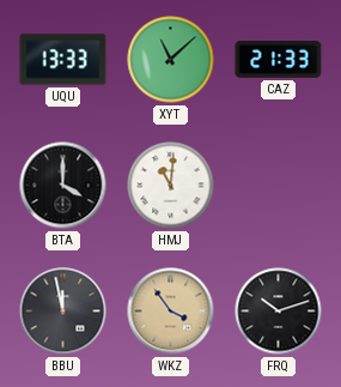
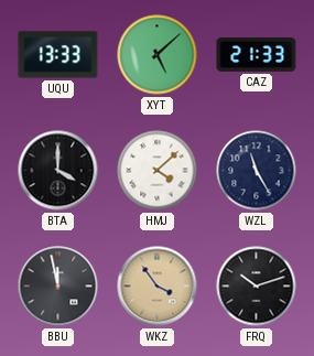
XYT: 11:08 -> 5:08 (158, 55)
HMJ: 11:01 -> 4:08 (158, 171)
WZL: none -> 11:25 (257, 171)
